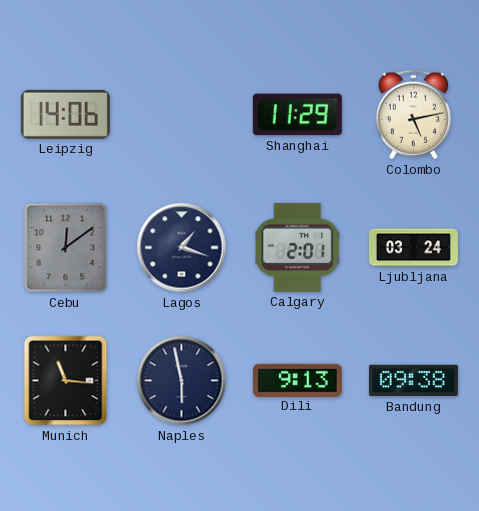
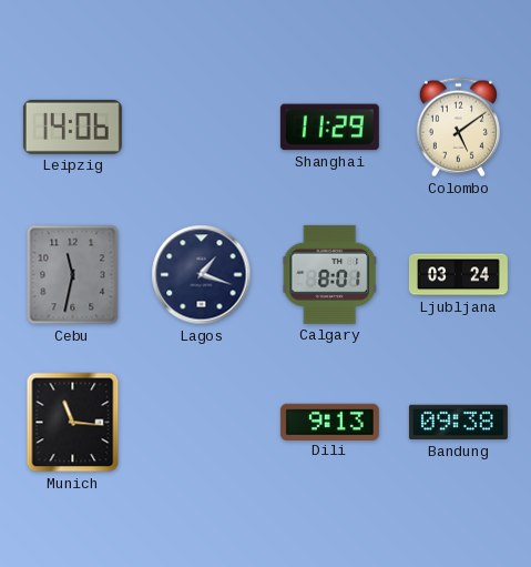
Colombo: 5:13 -> 5:09 (458, 128)
Cebu: 12:09 -> 11:32 (73, 275)
Calgary: 2:01 -> 8:01 (330, 274)
Naples: 5:58 -> none (182, 381)
